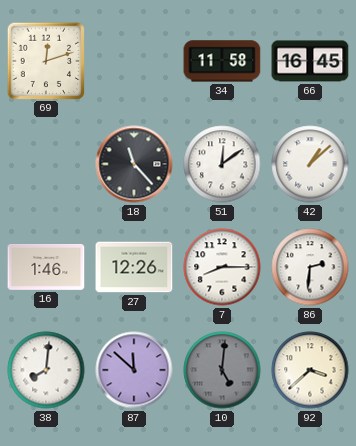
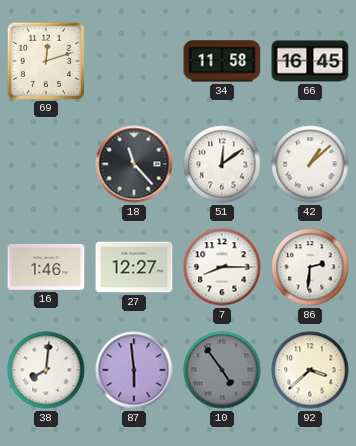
27: 12:26 -> 12:27 (134, 267)
87: 11:52 -> 5:59 (134, 370)
10: 5:01 -> 4:54 (222, 370)
